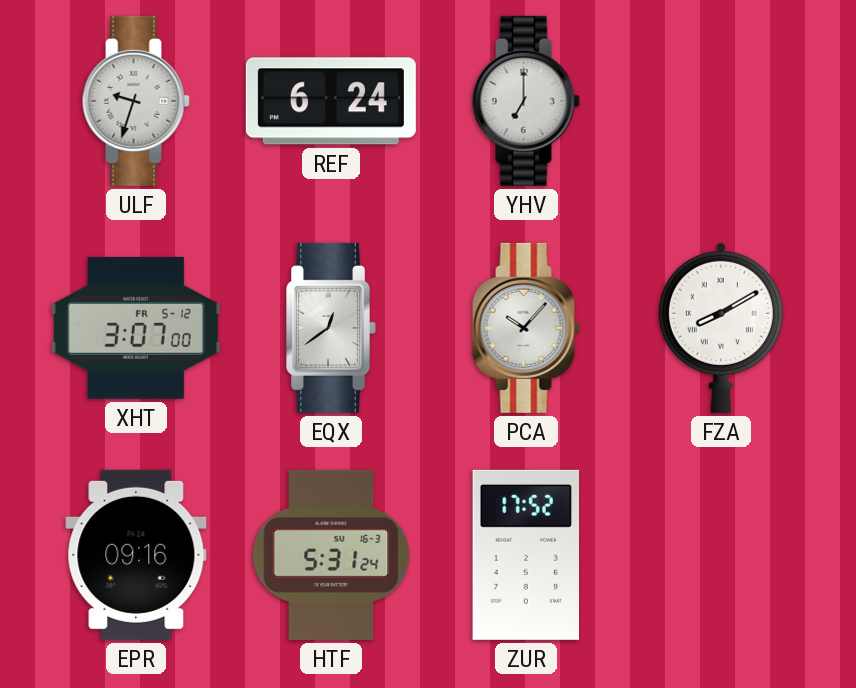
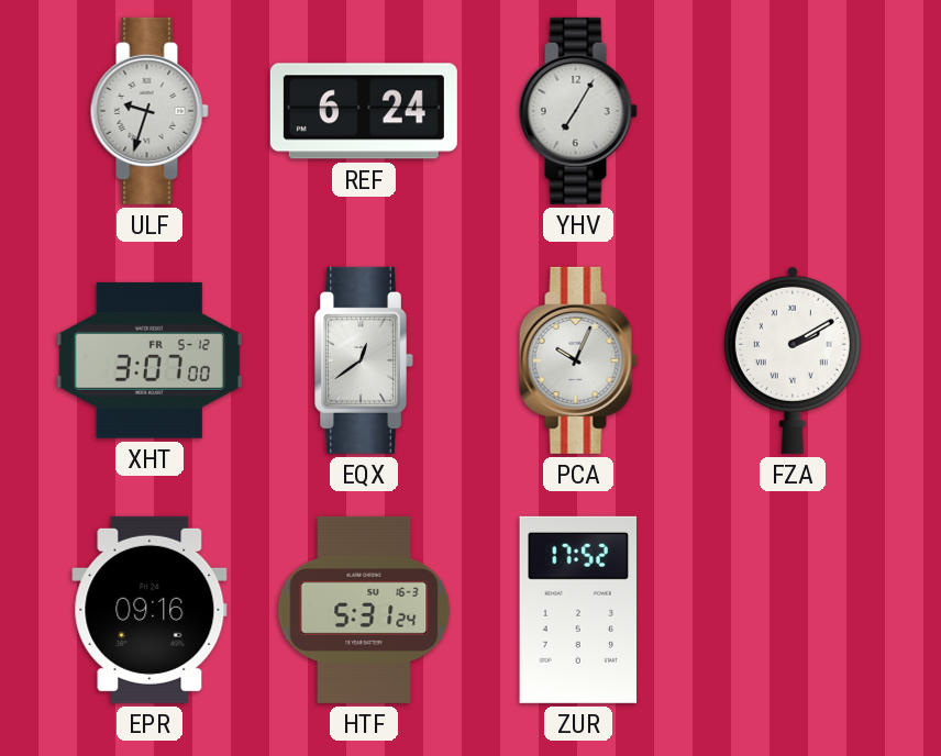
YHV: 7:00 -> 7:05 (578, 111)
PCA: 10:07 -> 10:04 (578, 360)
FZA: 8:10 -> 2:10 (793, 360)
